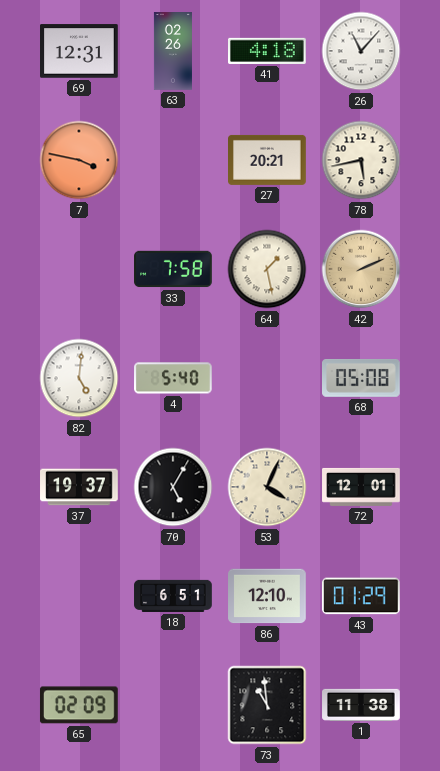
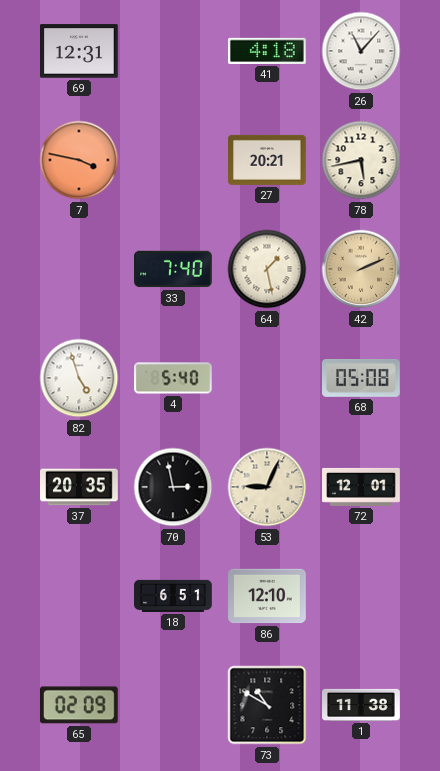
63: 02:26 -> none (173, 51)
33: 7:58 -> 7:40 (173, 269)
82: 5:01 -> 4:57 (79, 378)
37: 19:37 -> 20:35 (79, 487)
70: 5:05 -> 2:58 (173, 487)
53: 4:04 -> 9:04 (267, 487)
43: 01:29 -> none (361, 596)
73: 10:59 -> 10:50 (267, 705)
